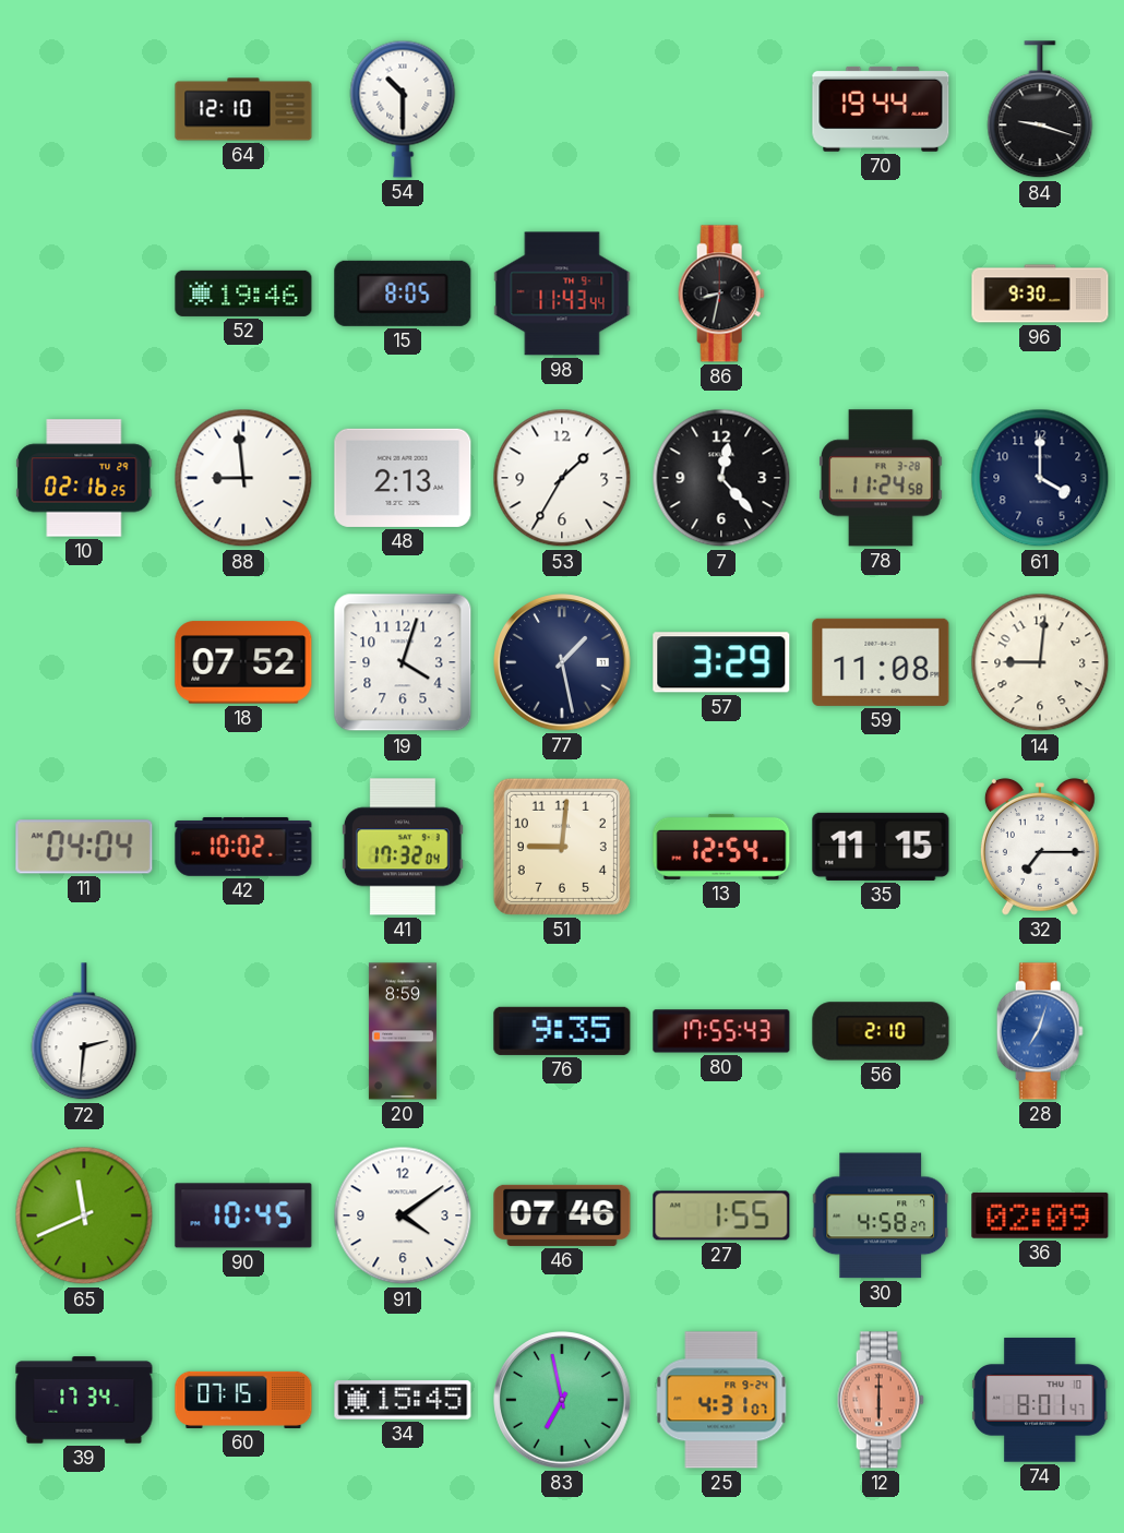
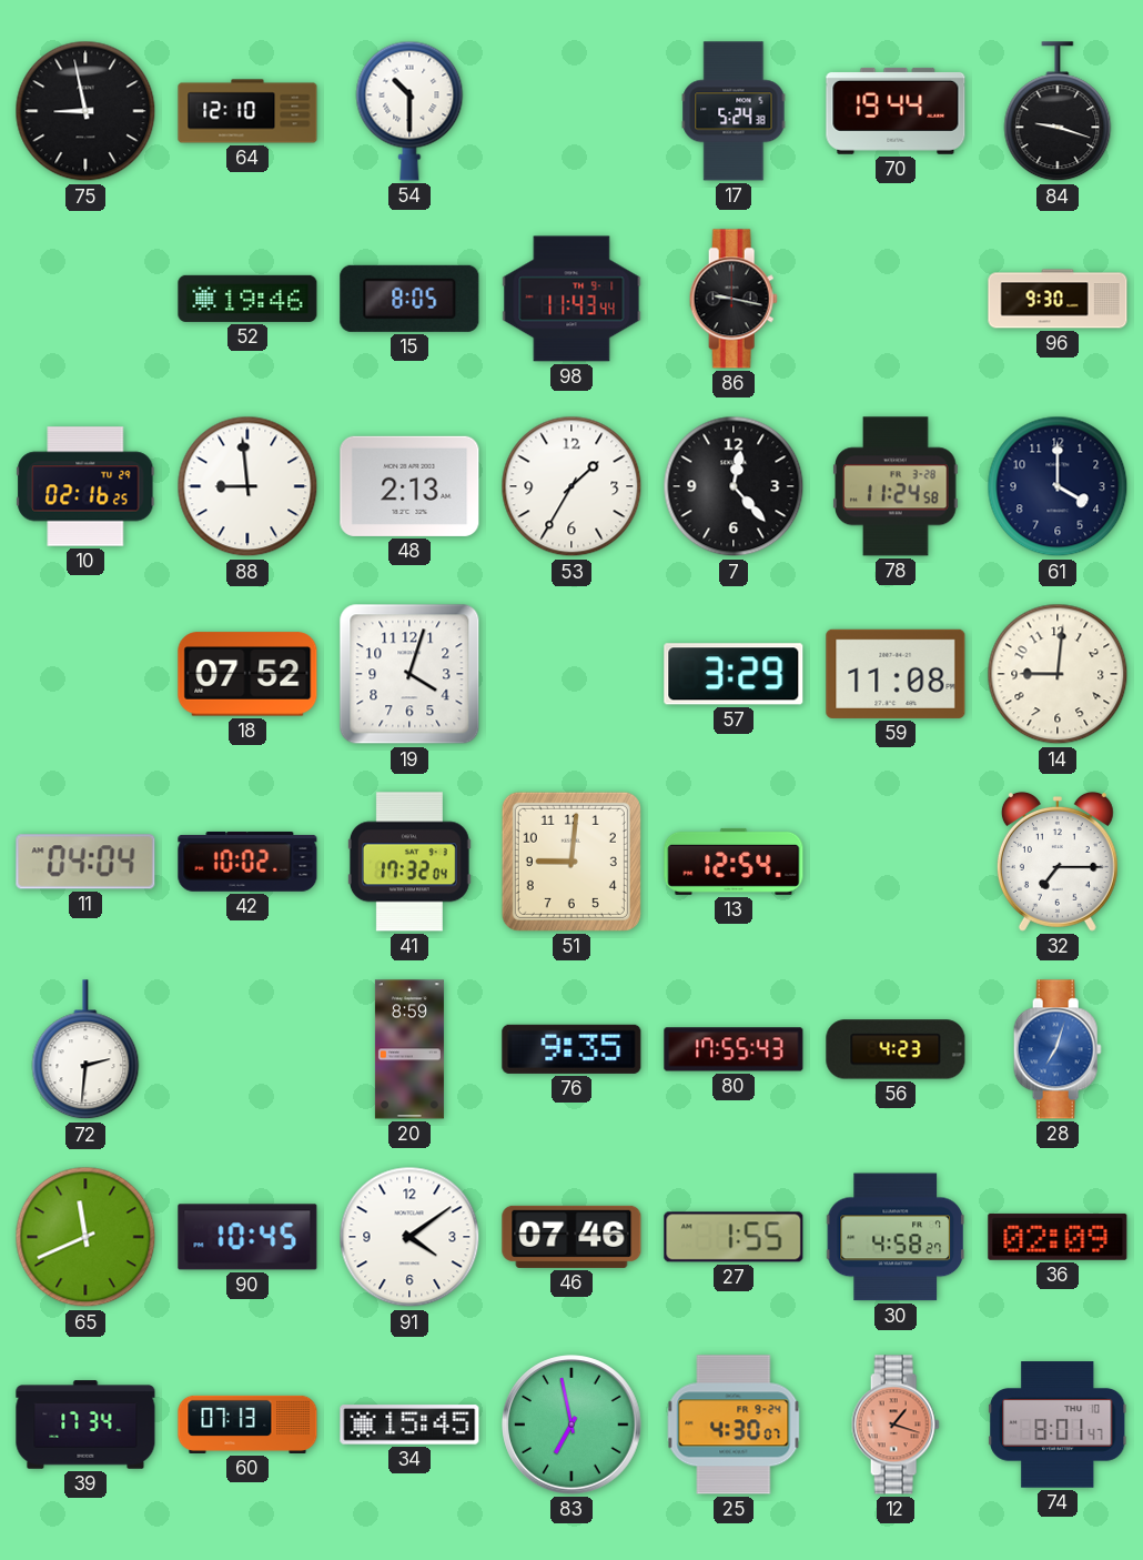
75: none -> 8:58 (85, 111)
17: none -> 5:24 (734, 111)
86: 8:32 -> 9:17 (734, 299)
77: 1:28 -> none (562, 662)
35: 11:15 -> none (881, 847)
56: 2:10 -> 4:23 (896, 1049)
60: 07:15 -> 07:13 (247, 1425)
25: 4:31 -> 4:30 (734, 1425)
12: 6:00 -> 1:18 (896, 1425)
